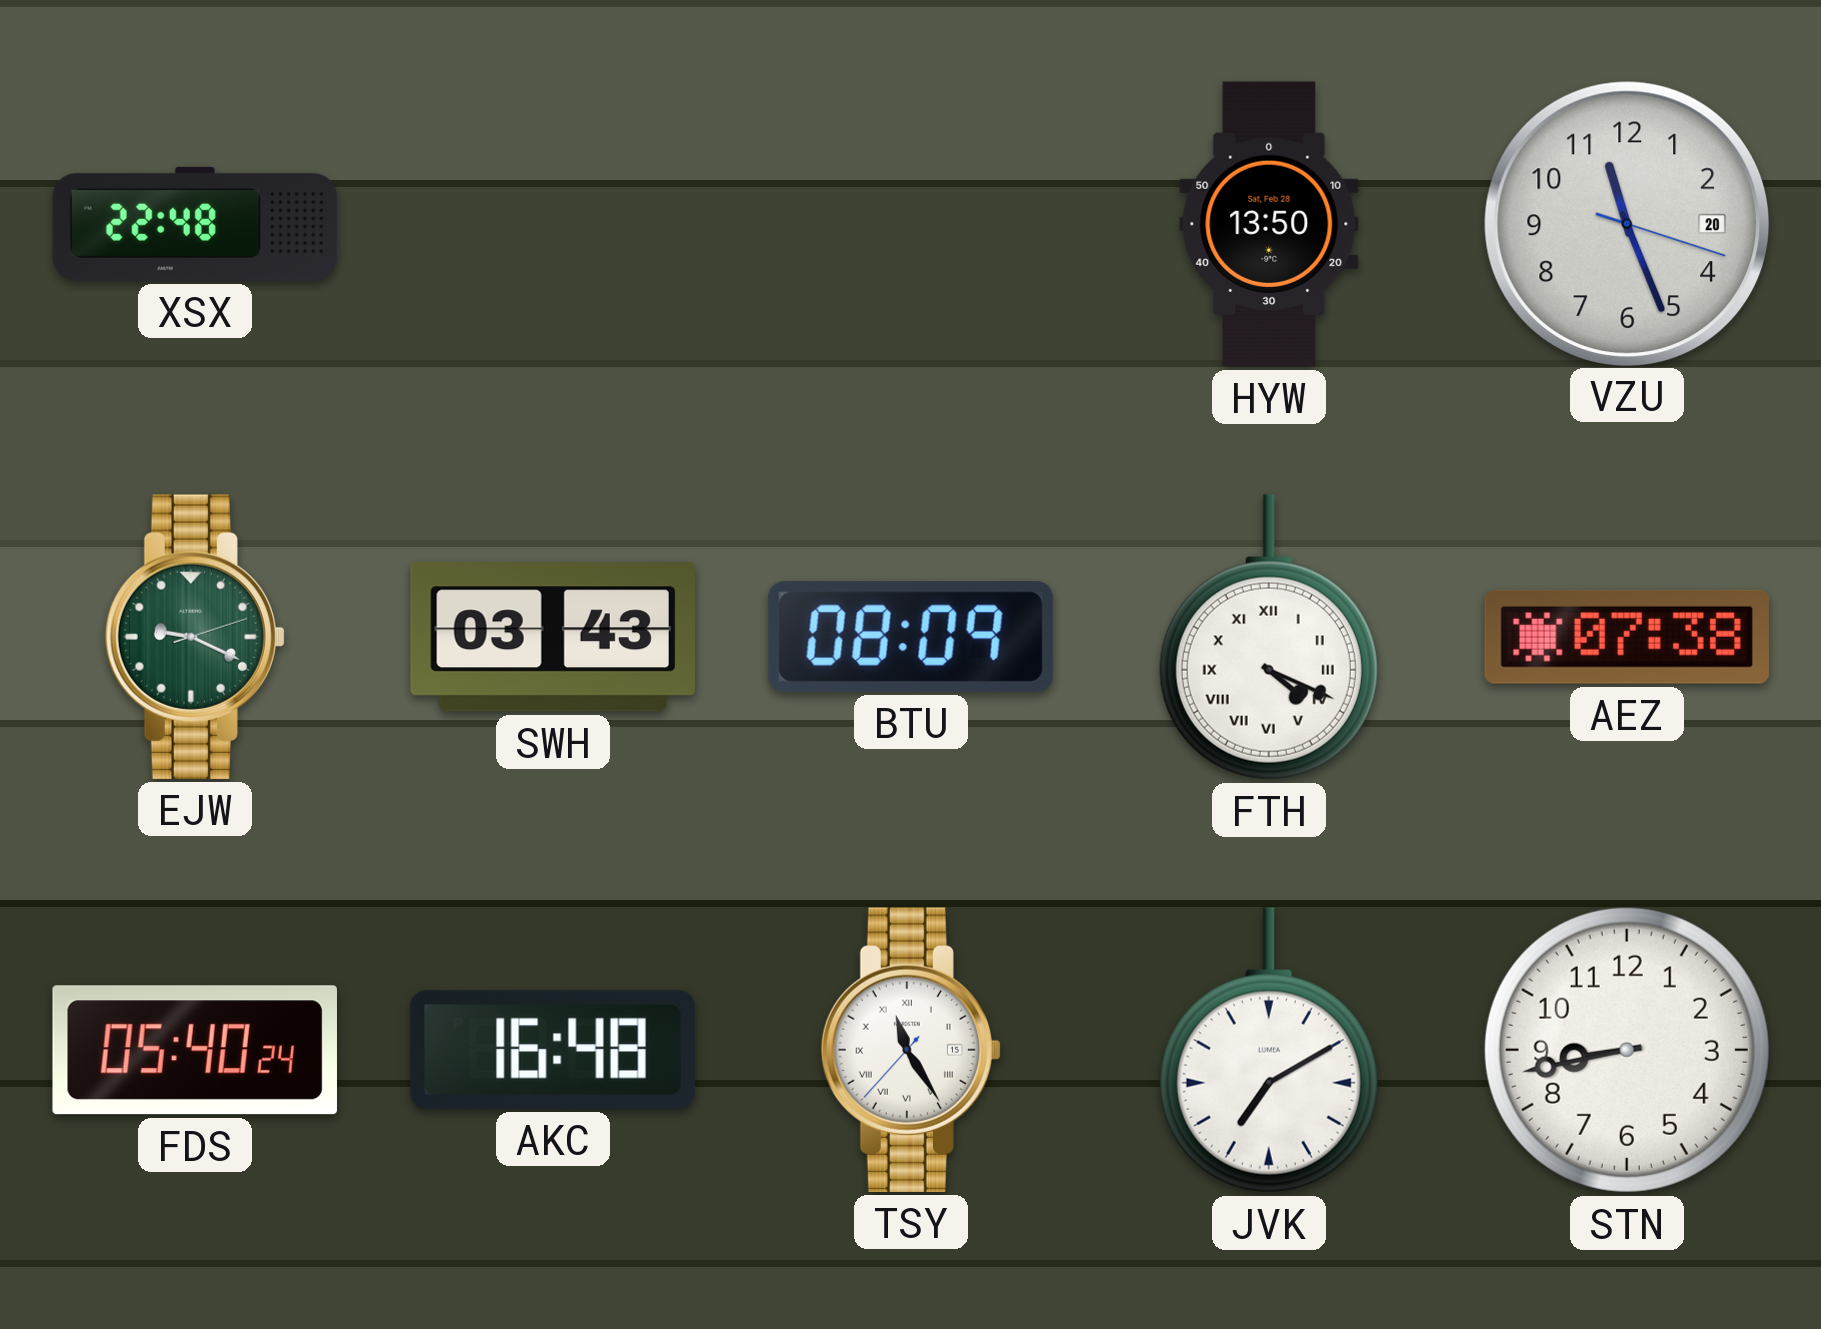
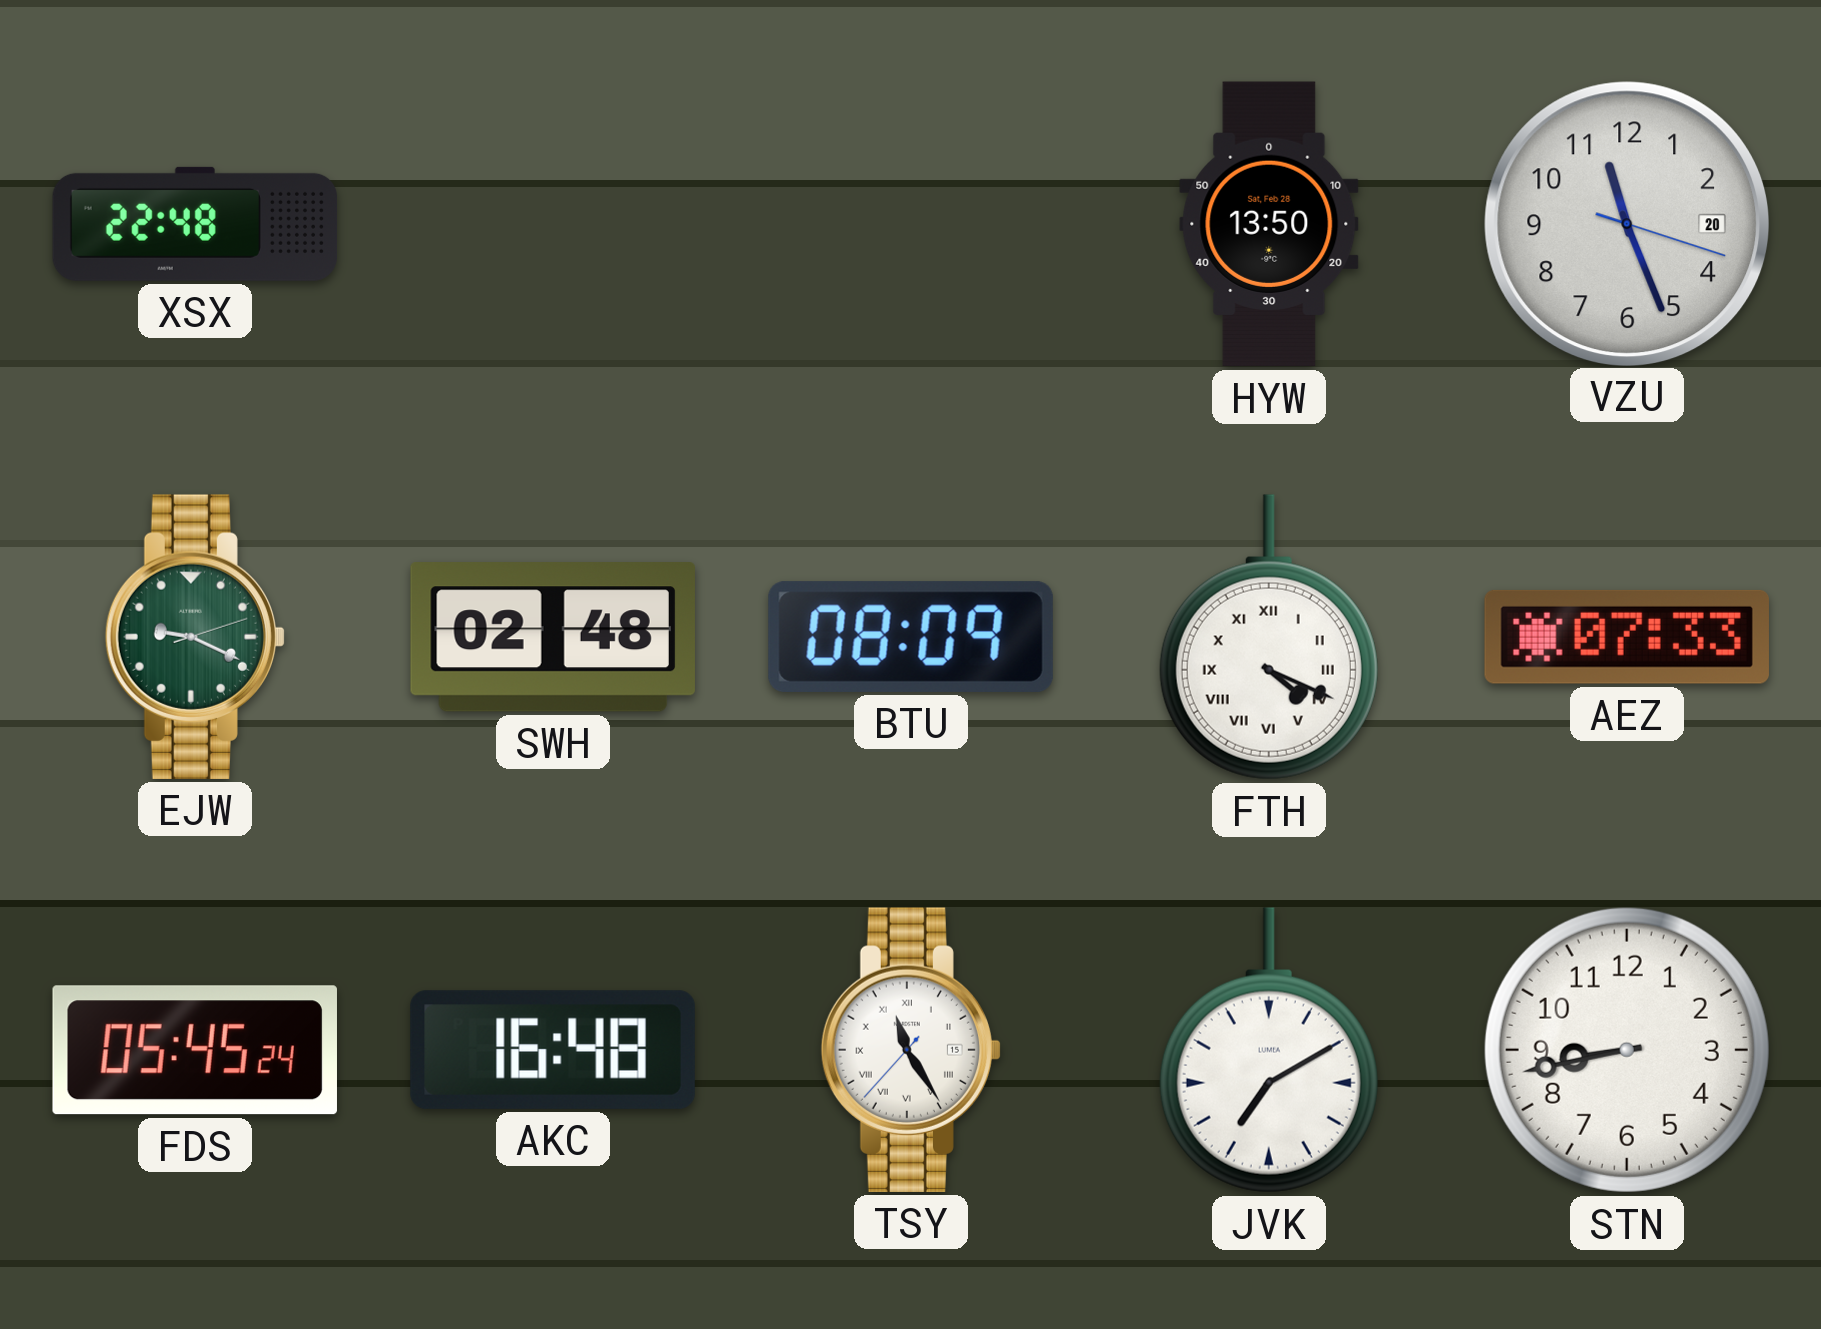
SWH: 03:43 -> 02:48 (553, 637)
AEZ: 07:38 -> 07:33 (1627, 637)
FDS: 05:40 -> 05:45 (195, 1050)
